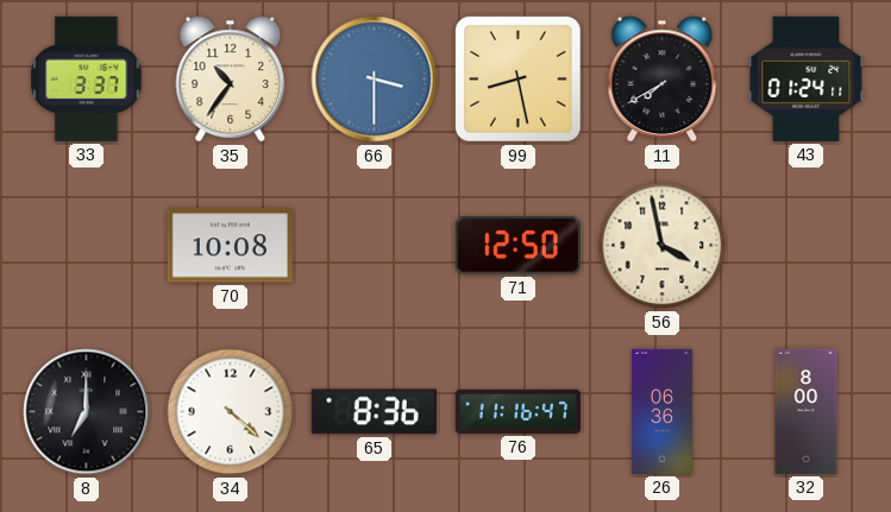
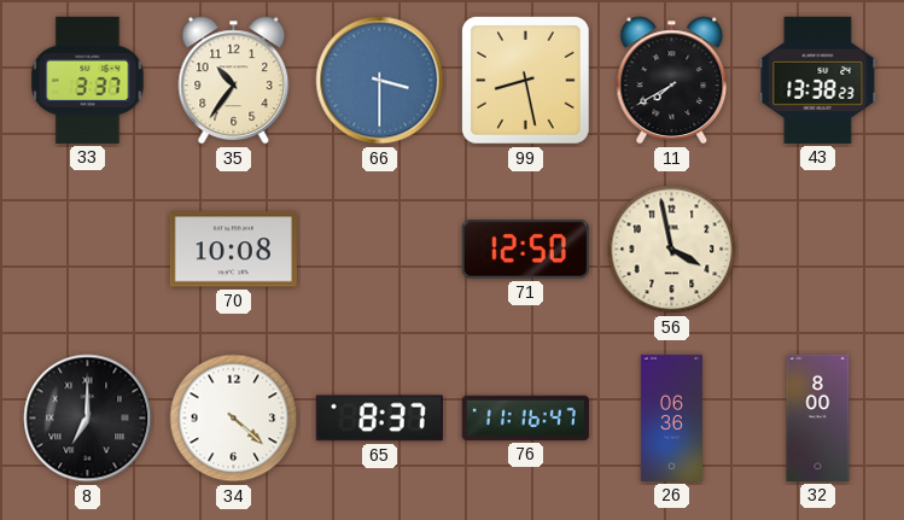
43: 01:24 -> 13:38 (818, 80)
65: 8:36 -> 8:37 (379, 419)
